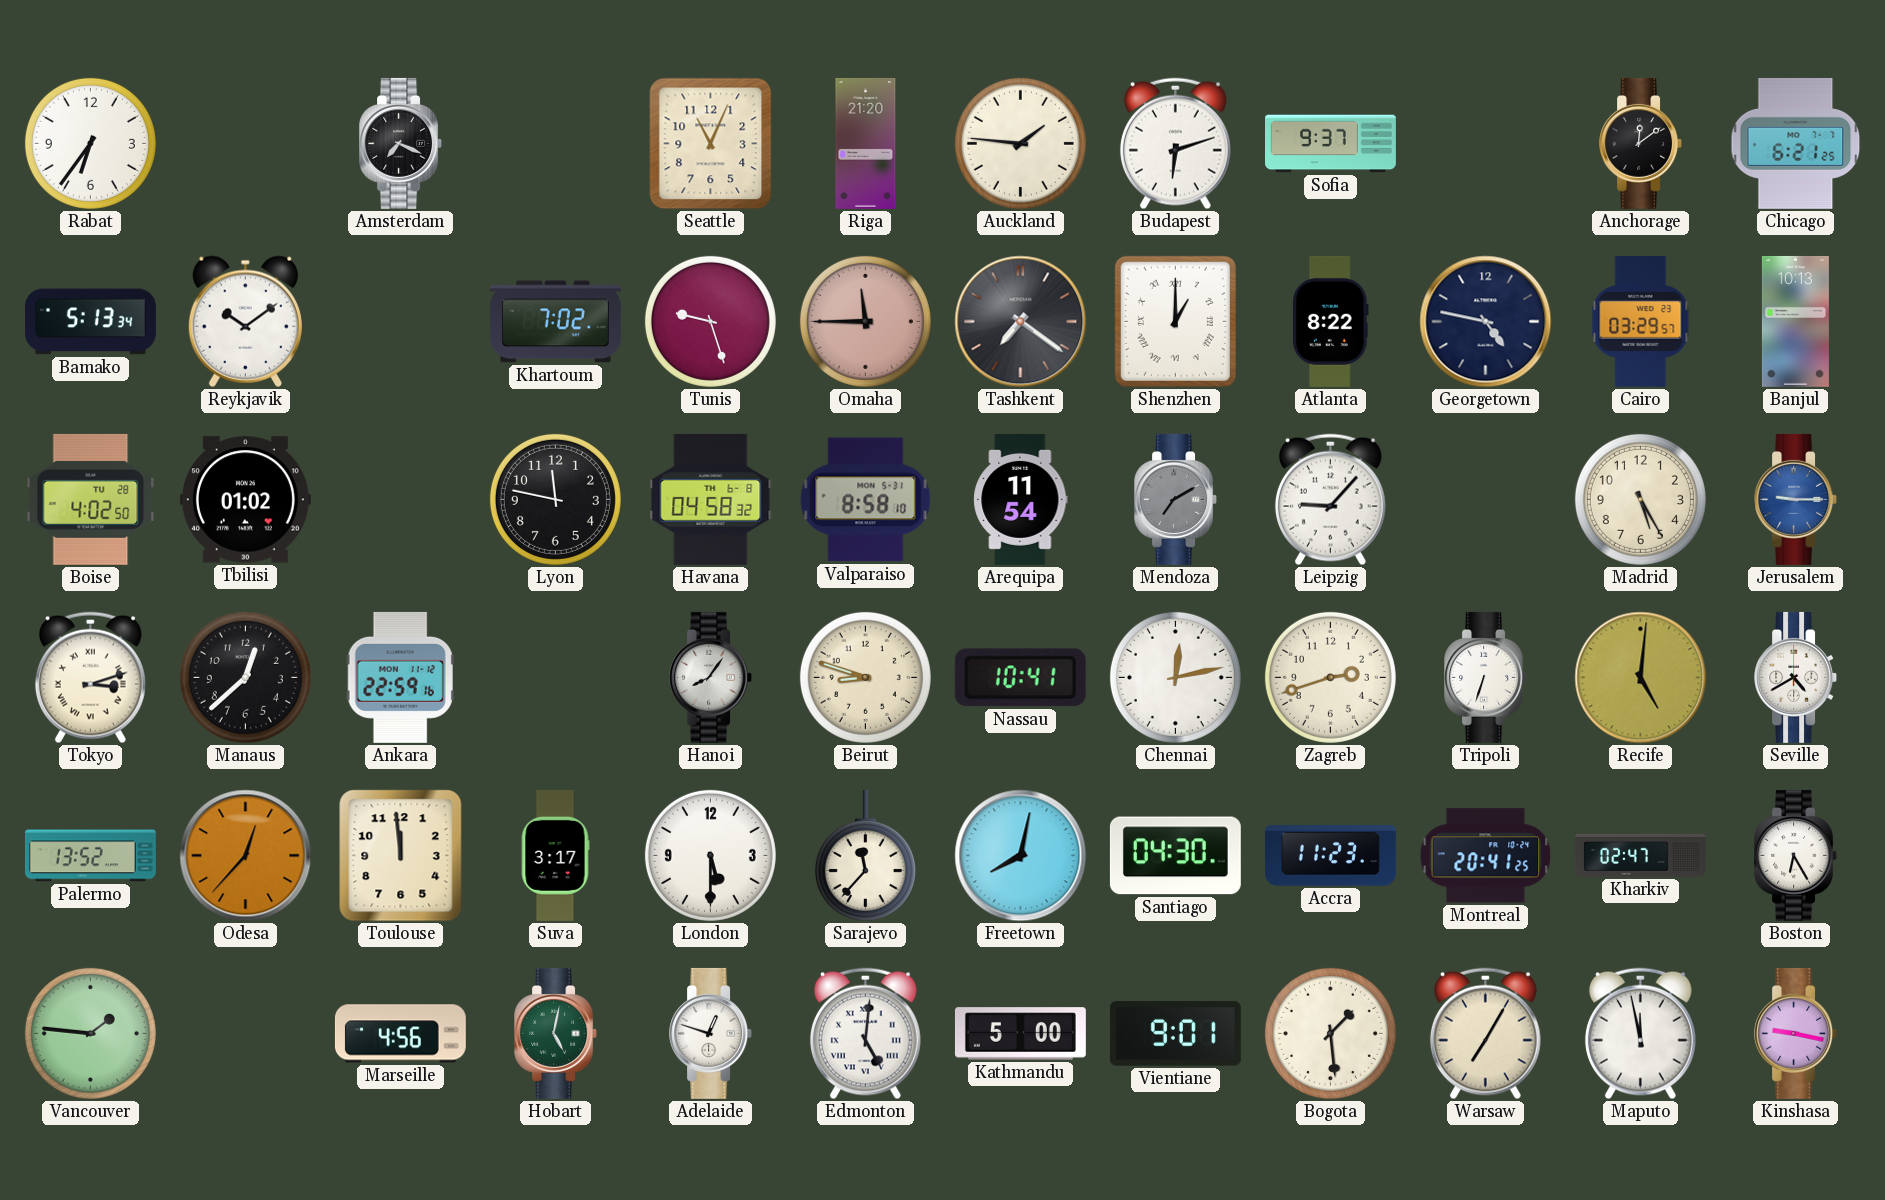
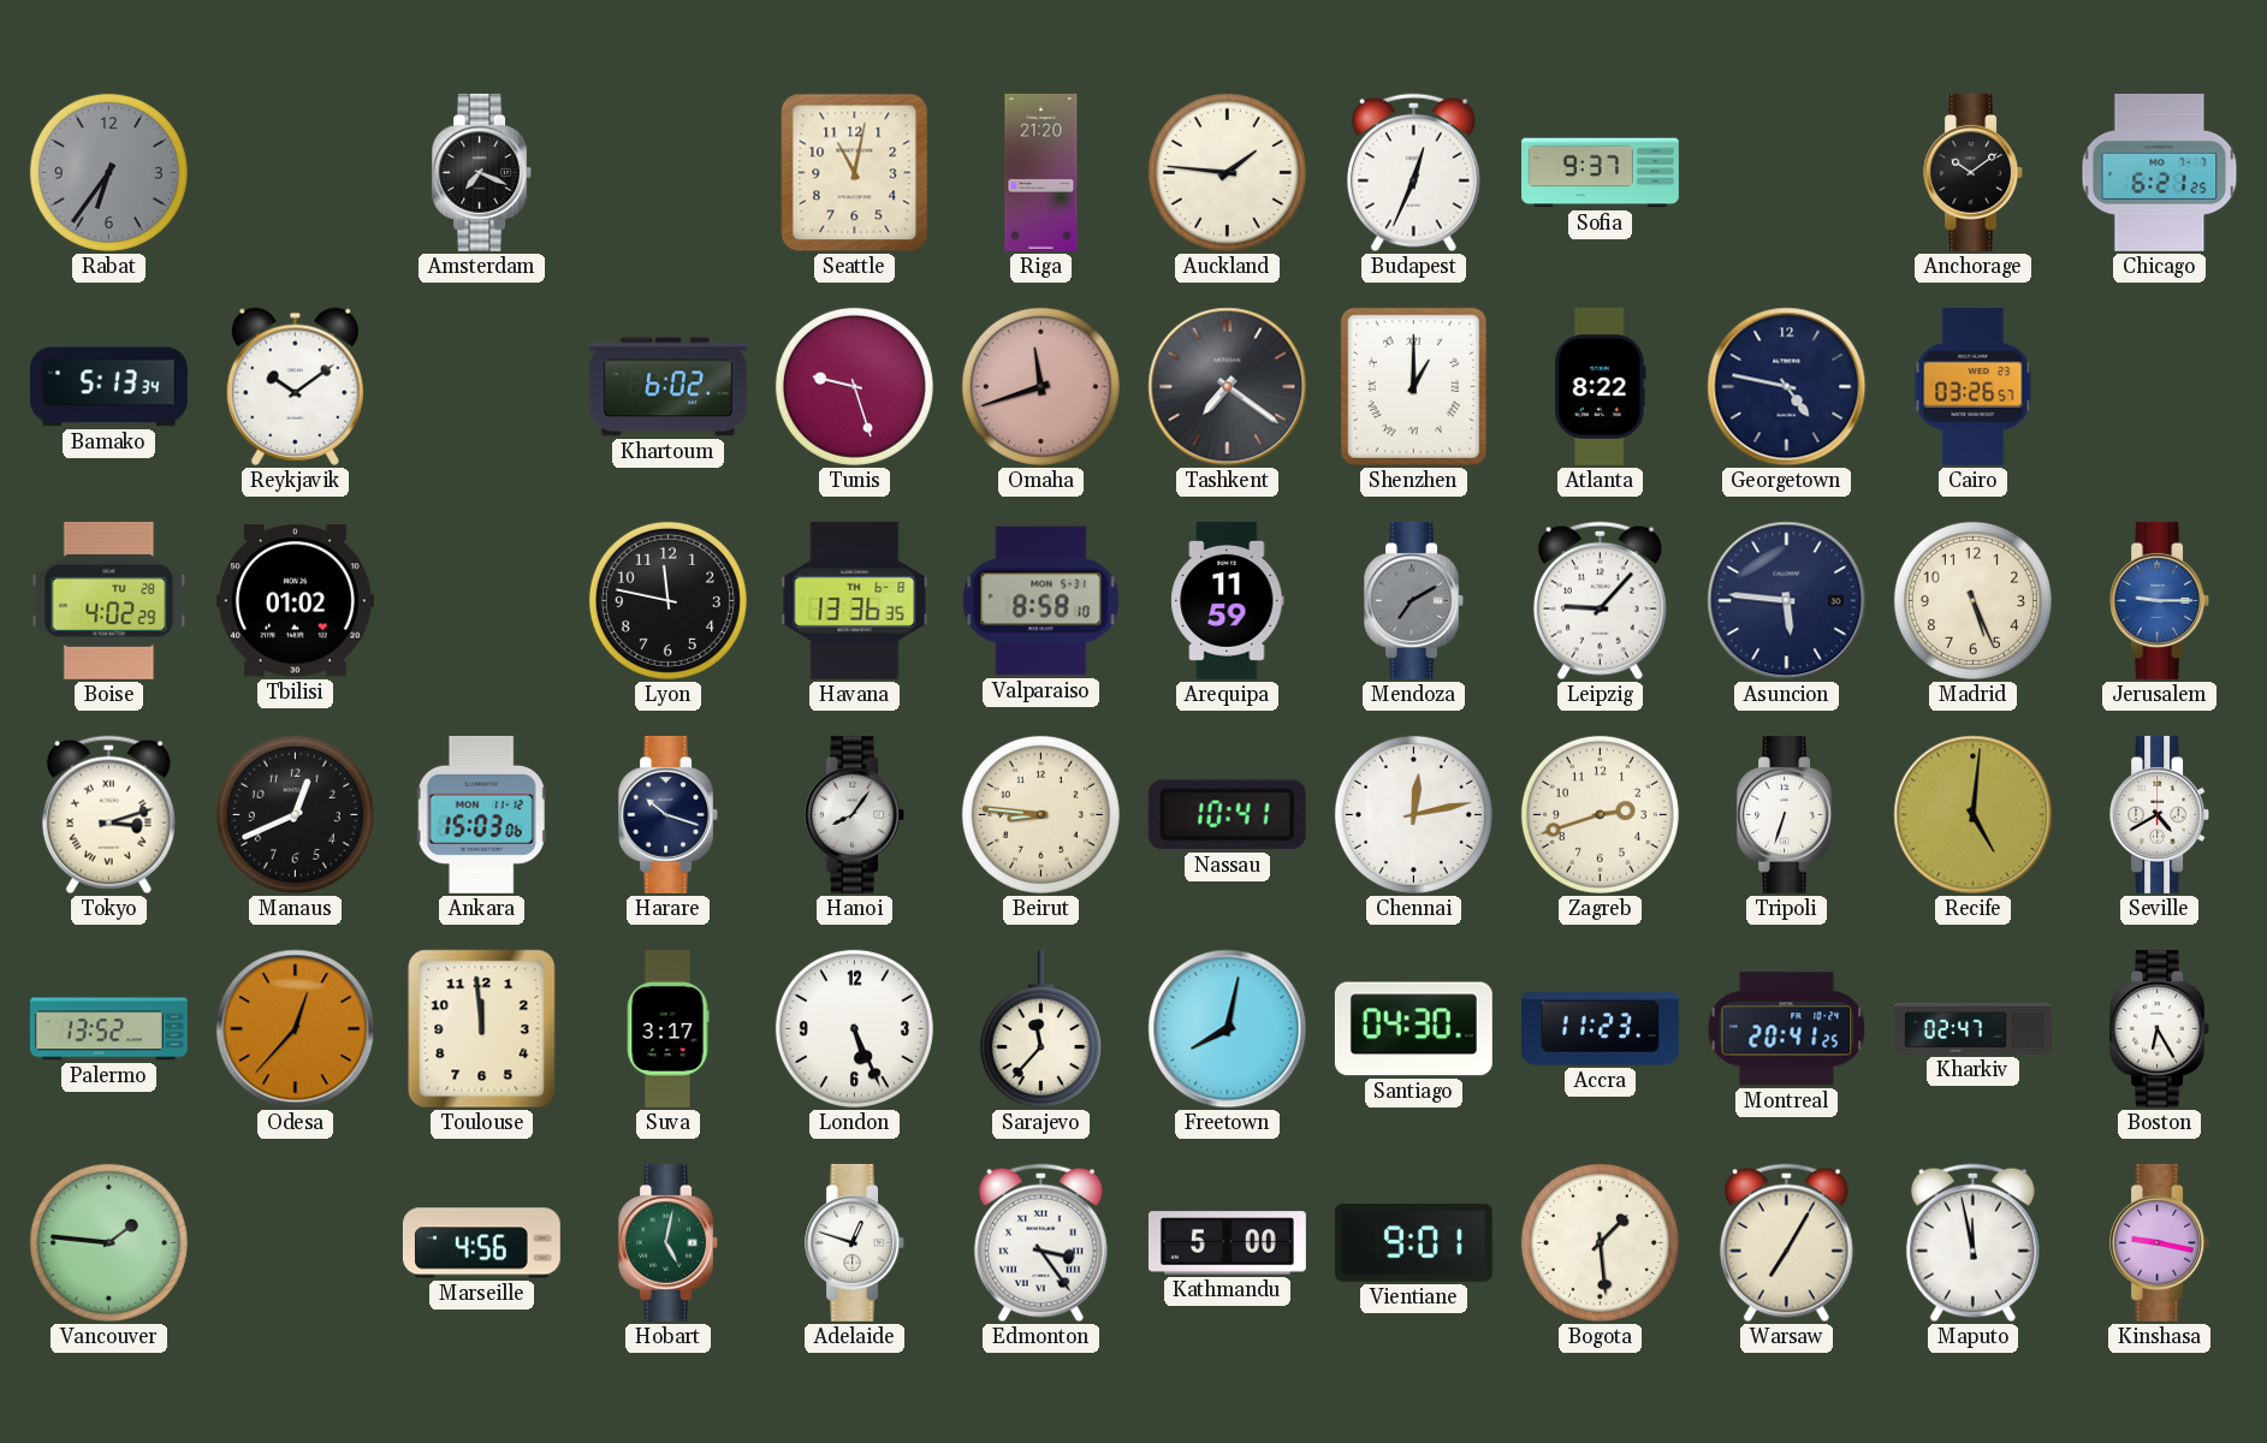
Rabat dial: white -> grey (108, 172)
Seattle: 11:04 -> 11:02 (855, 173)
Budapest: 6:12 -> 12:34 (1413, 173)
Anchorage: 12:09 -> 10:09 (1974, 172)
Khartoum: 7:02 -> 6:02 (667, 387)
Omaha: 11:45 -> 11:42 (1040, 386)
Cairo: 03:29 -> 03:26 (1974, 386)
Banjul: 10:13 -> none (1795, 321)
Boise: 4:02:50 -> 4:02:29 (109, 600)
Havana: 04:58 -> 13:36 (855, 600)
Arequipa: 11:54 -> 11:59 (1228, 600)
Asuncion: none -> 5:46 (1787, 601)
Madrid: 5:25 -> 5:26 (1972, 600)
Manaus: 12:38 -> 12:41 (295, 814)
Ankara: 22:59 -> 15:03 (481, 814)
Harare: none -> 10:18 (669, 814)
Beirut: 8:48 -> 8:46 (1040, 814)
London: 5:30 -> 5:26 (854, 1028)
Edmonton: 5:01 -> 3:24 (1040, 1243)
